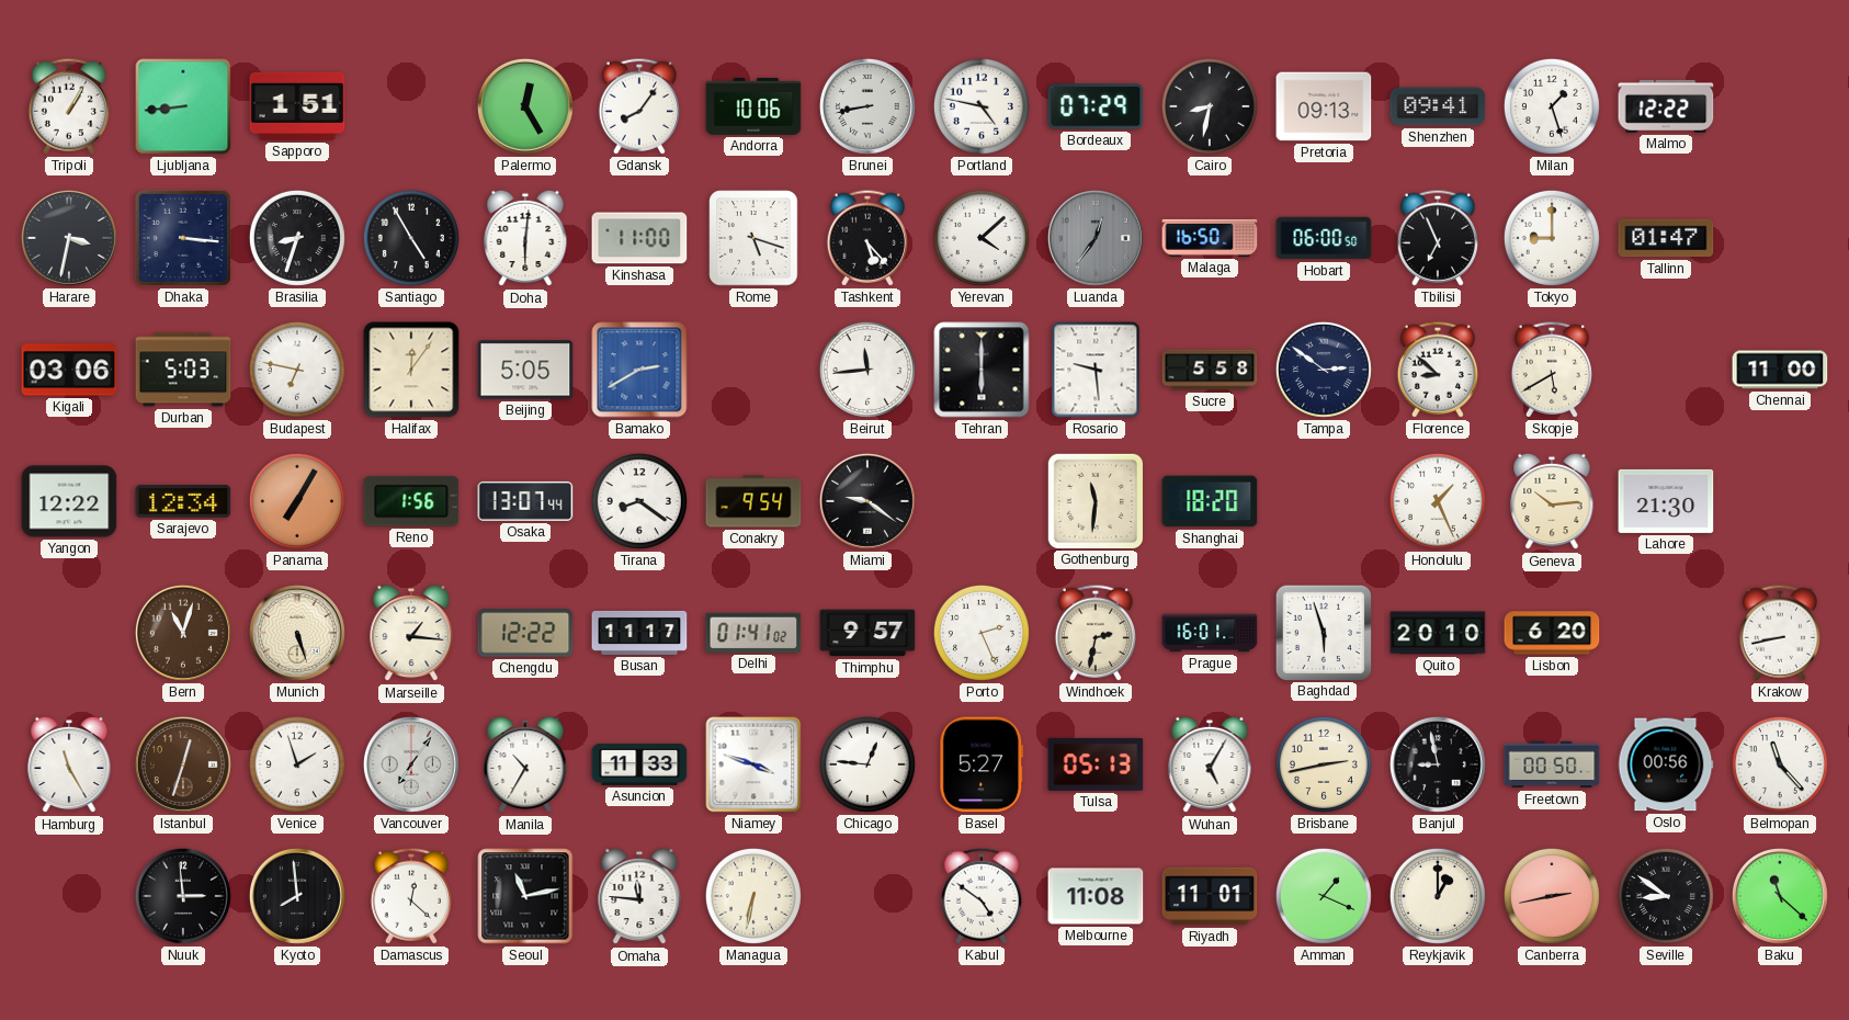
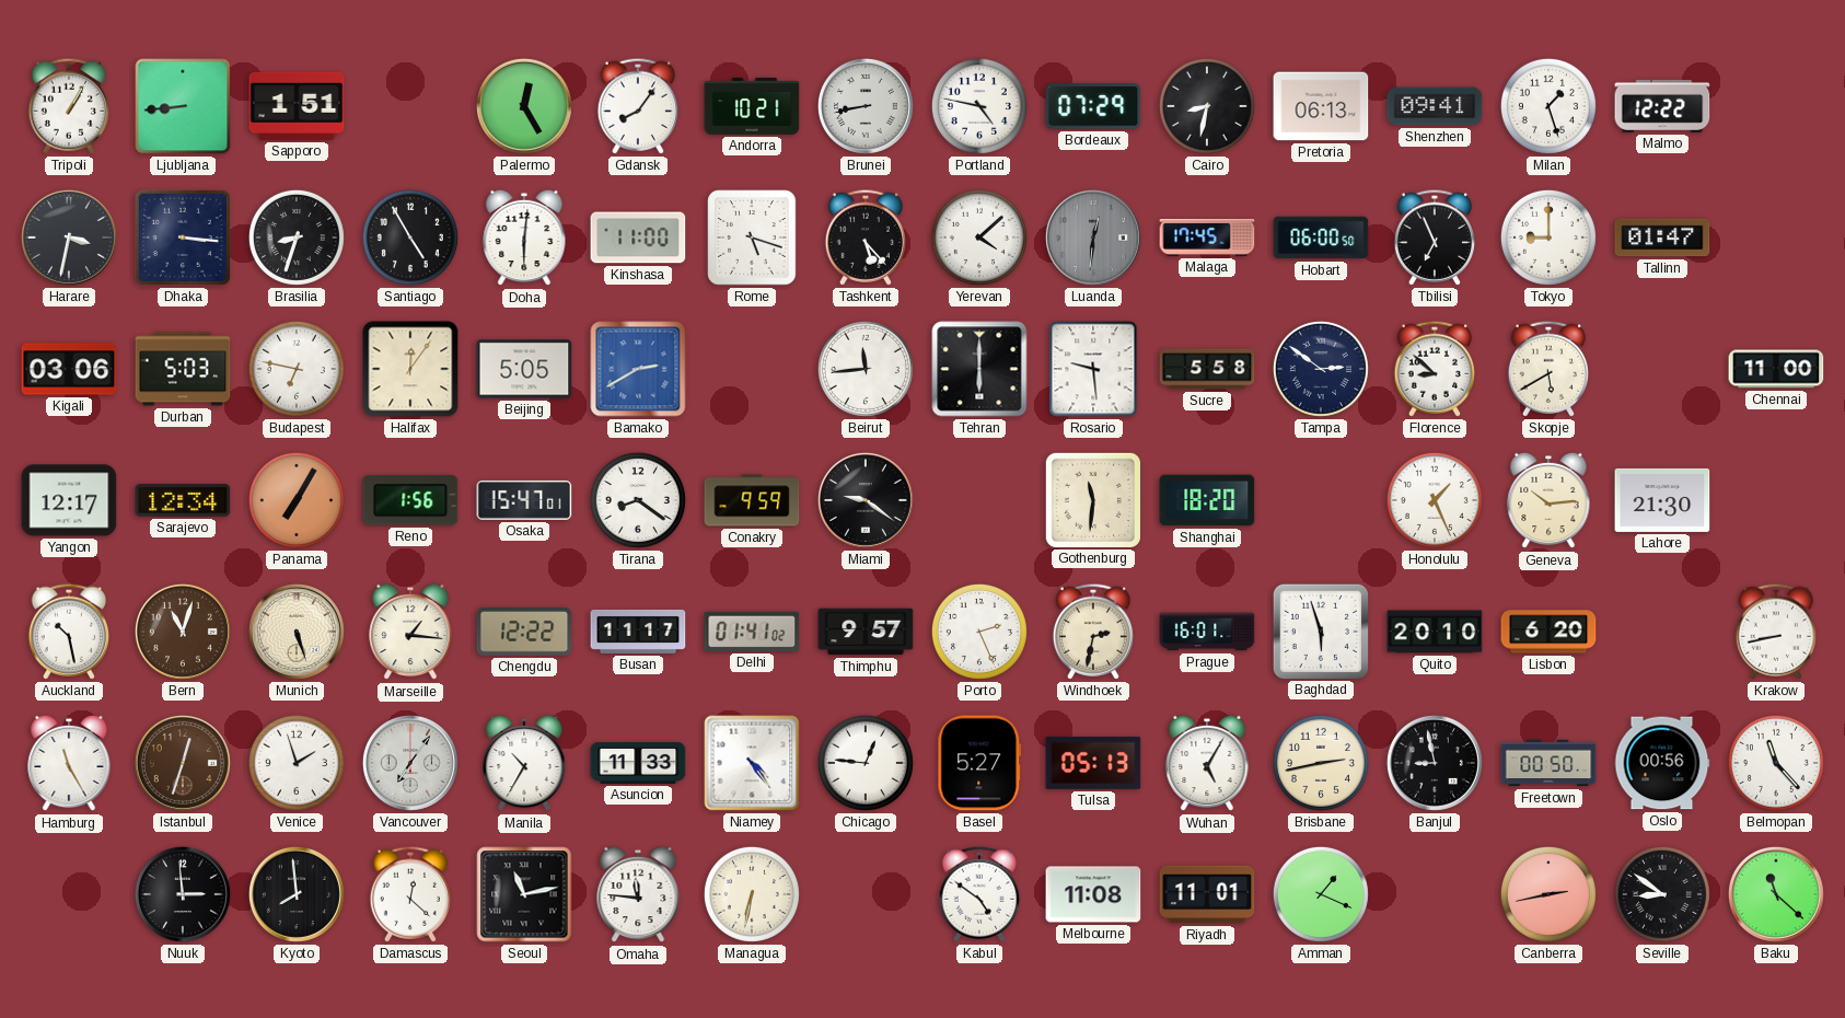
Andorra: 10:06 -> 10:21 (752, 106)
Pretoria: 09:13 -> 06:13 (1321, 106)
Luanda: 12:36 -> 12:31 (1093, 238)
Malaga: 16:50 -> 17:45 (1207, 238)
Yangon: 12:22 -> 12:17 (69, 500)
Osaka: 13:07 -> 15:47 (524, 500)
Conakry: 9:54 -> 9:59 (752, 500)
Auckland: none -> 10:28 (68, 632)
Niamey: 3:48 -> 4:24 (752, 763)
Reykjavik: 1:00 -> none (1438, 896)
